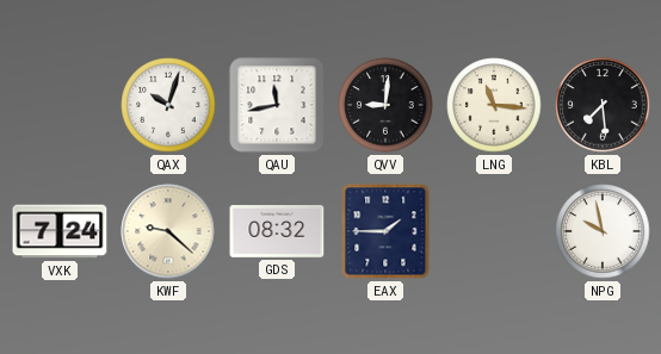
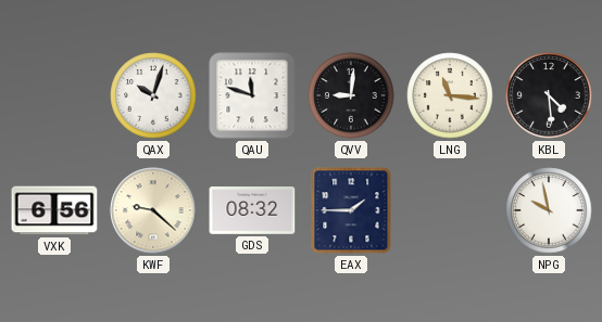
QAU: 11:43 -> 11:48 (252, 95)
KBL: 7:29 -> 4:29 (549, 95)
VXK: 7:24 -> 6:56 (54, 210)
